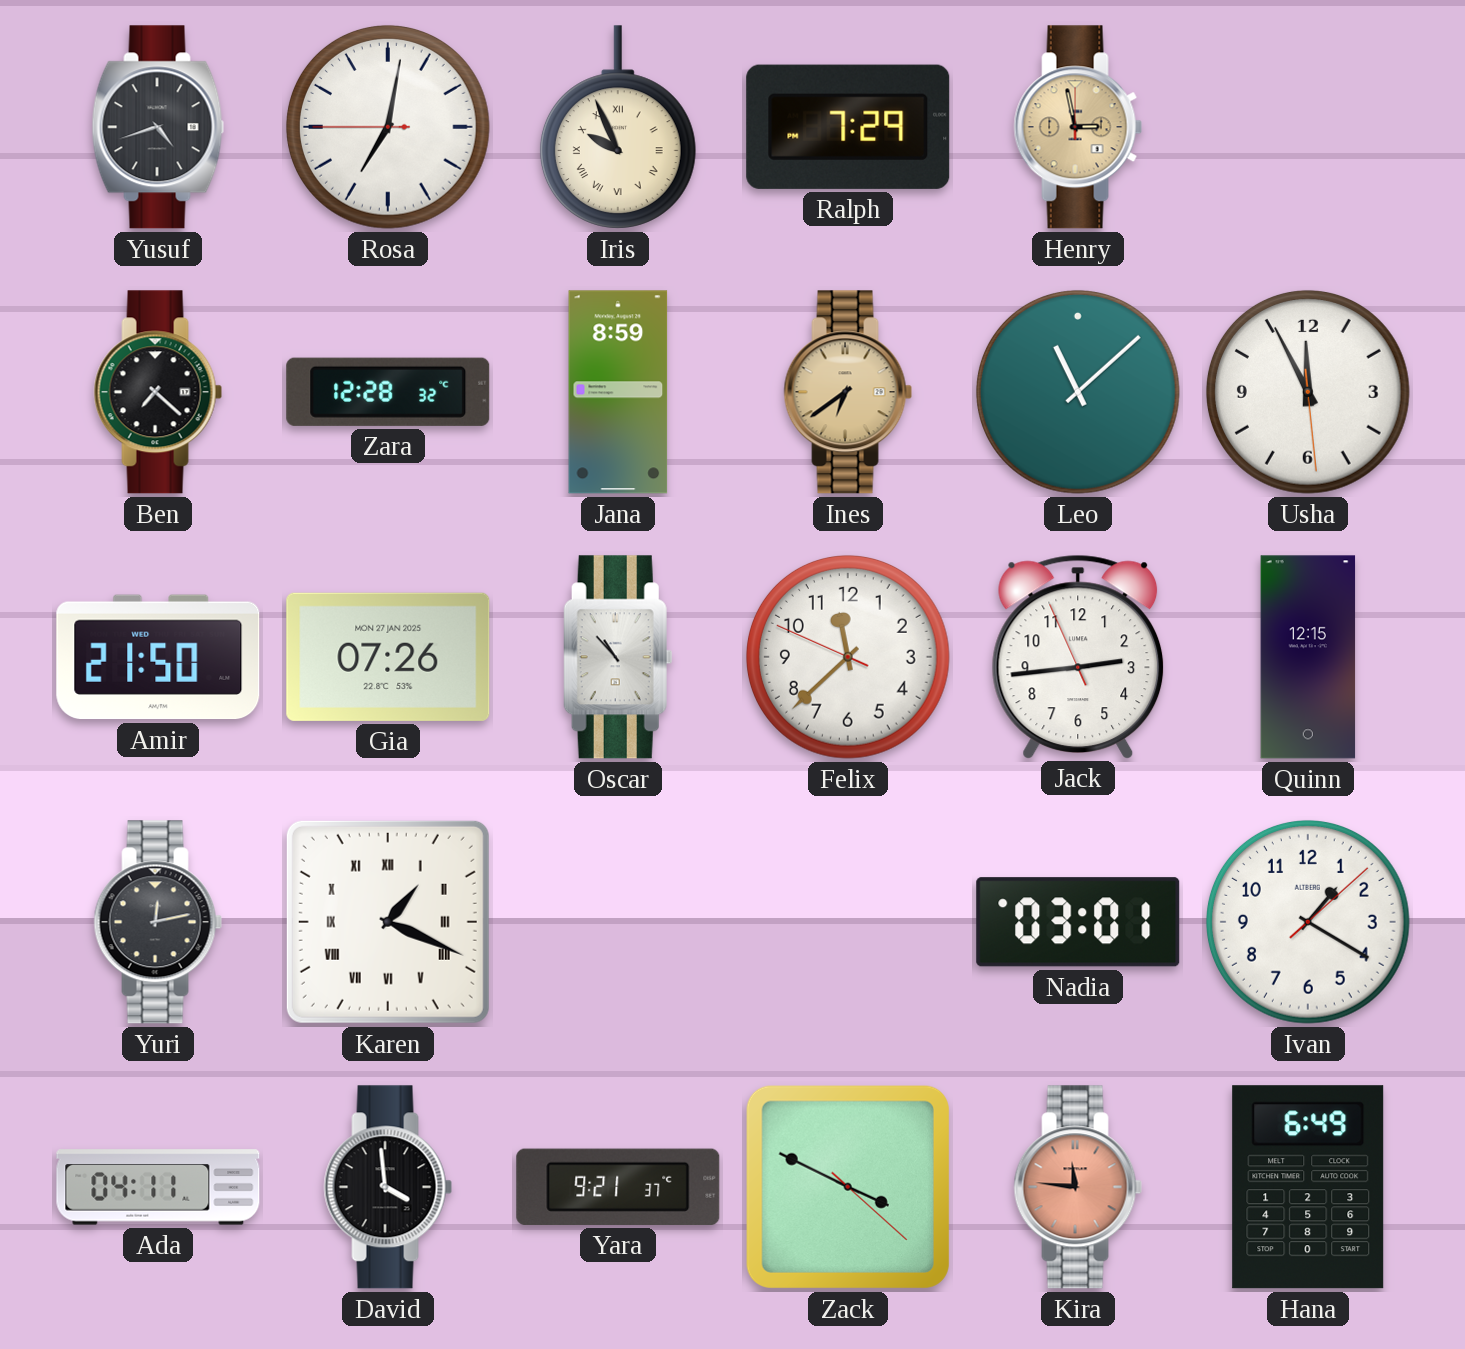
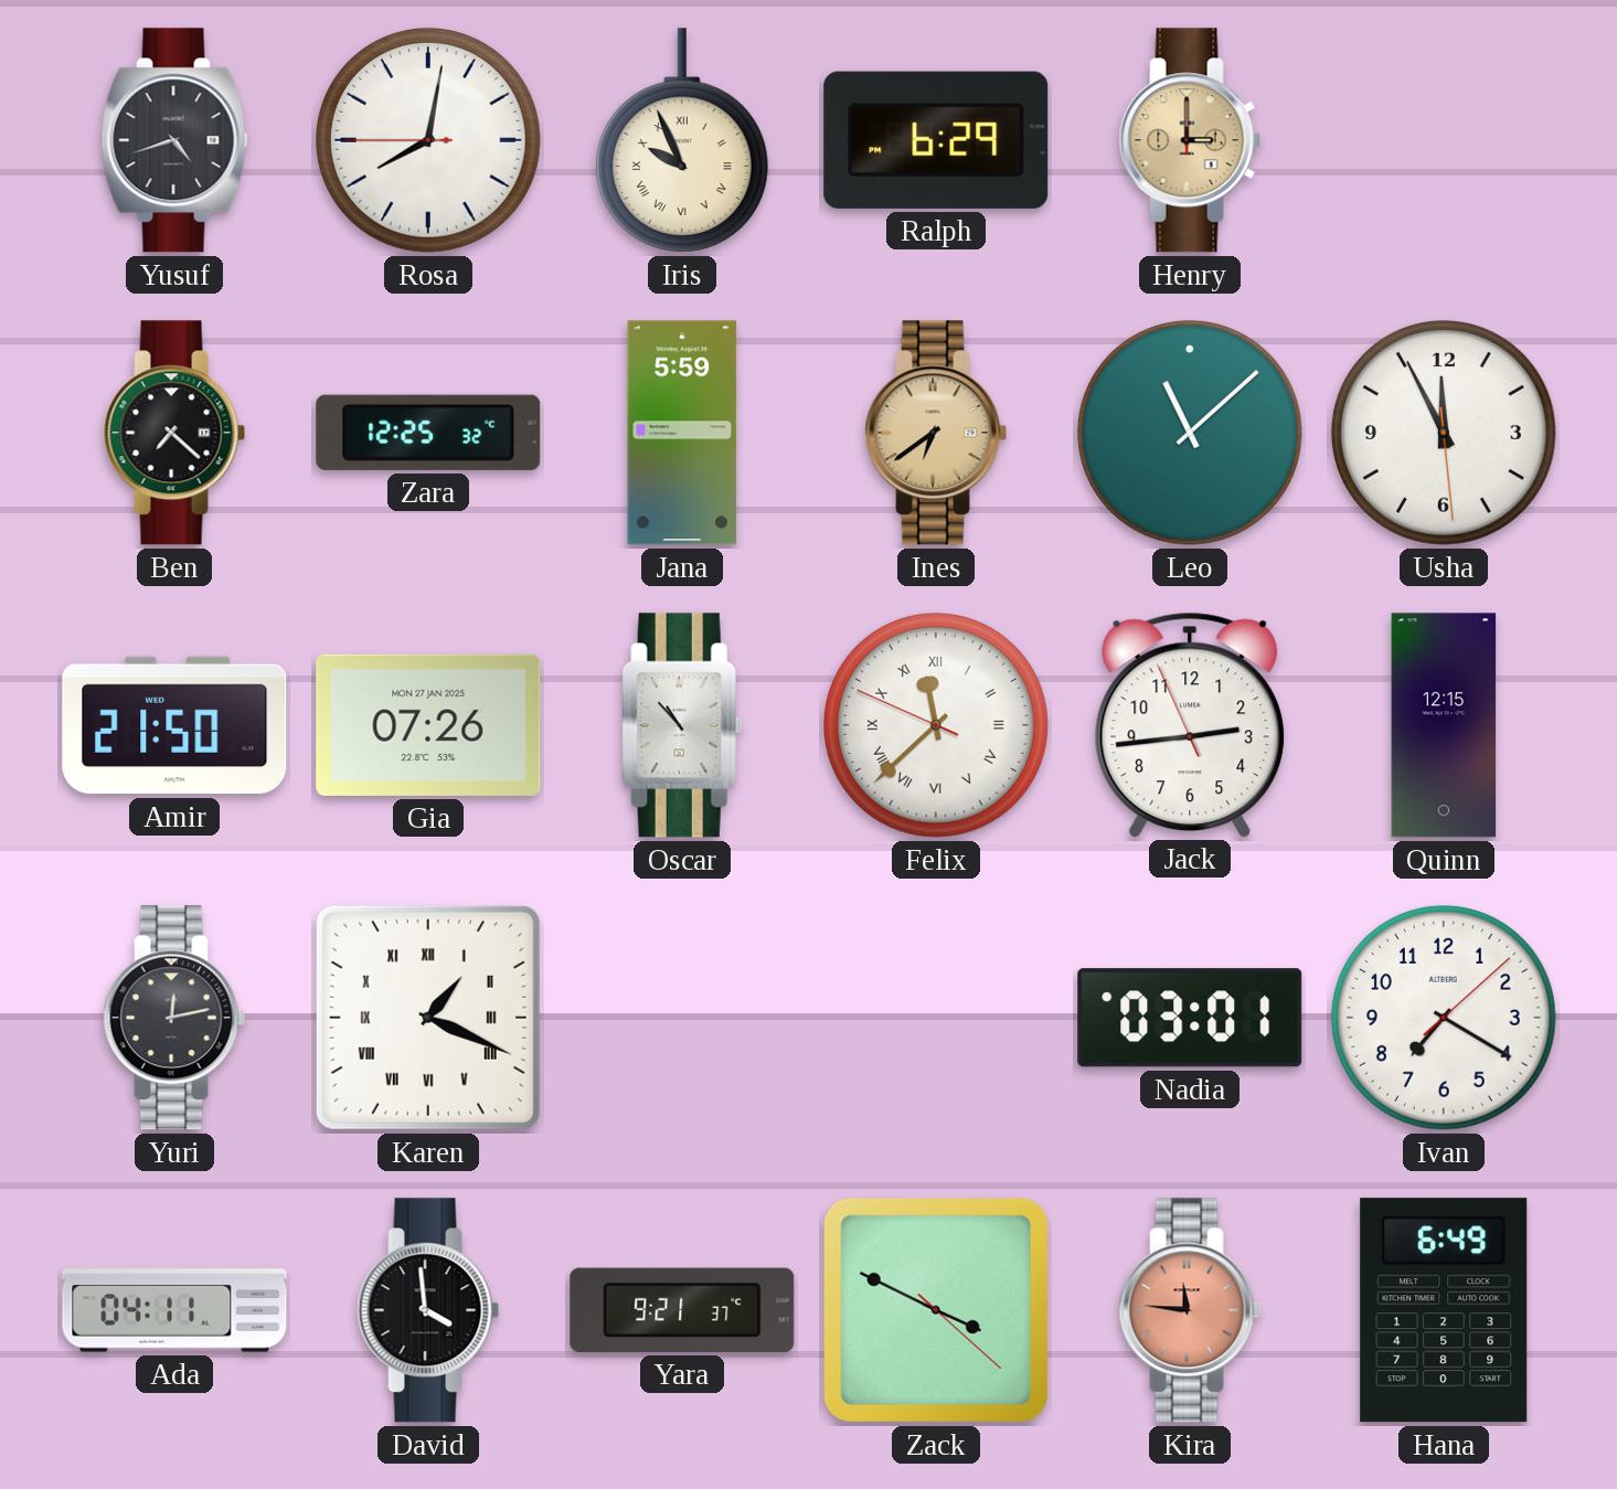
Rosa: 7:01 -> 8:01 (428, 140)
Ralph: 7:29 -> 6:29 (936, 140)
Henry: 2:58 -> 3:00 (1190, 140)
Zara: 12:28 -> 12:25 (428, 433)
Jana: 8:59 -> 5:59 (682, 433)
Felix numerals: Arabic -> Roman (936, 725)
Ivan: 1:20 -> 7:20 (1444, 1018)
